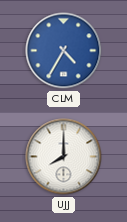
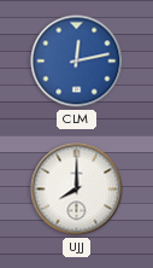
CLM: 4:35 -> 12:13 (77, 62)
